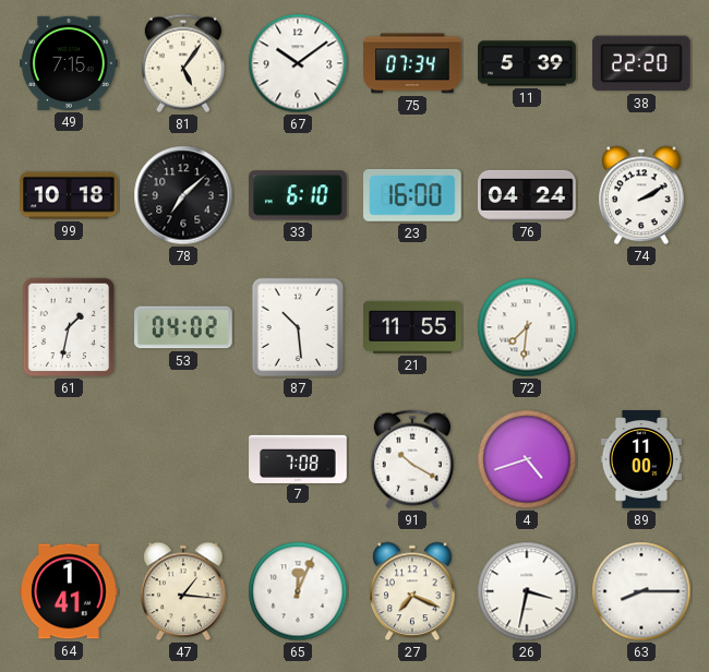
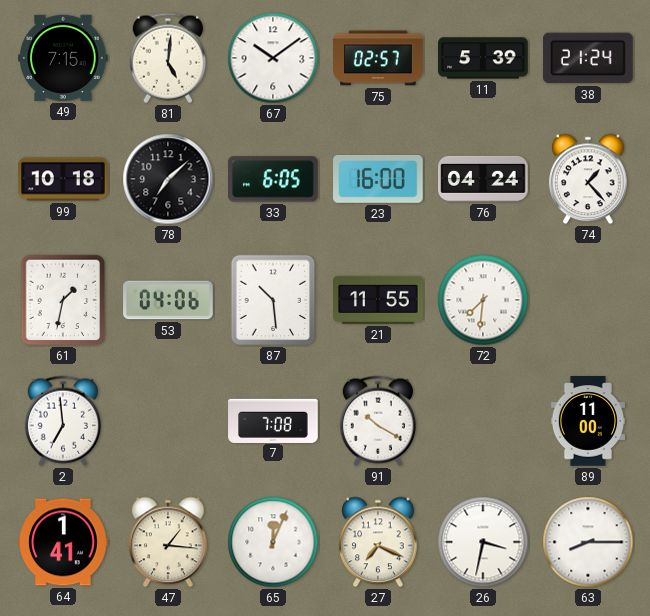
81: 5:06 -> 5:01 (167, 58)
75: 07:34 -> 02:57 (378, 58)
38: 22:20 -> 21:24 (588, 58)
33: 6:10 -> 6:05 (274, 179)
74: 2:10 -> 1:23 (588, 179)
53: 04:02 -> 04:06 (168, 300)
2: none -> 6:59 (62, 421)
4: 4:42 -> none (527, 459)
